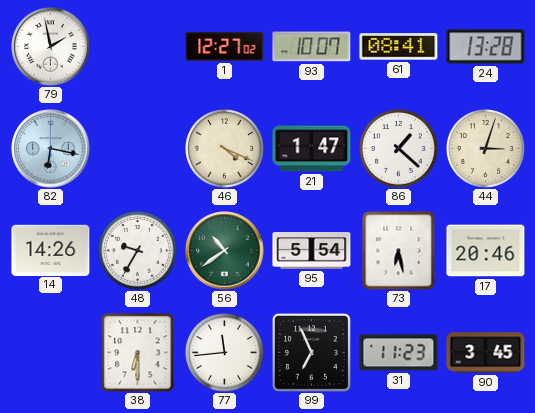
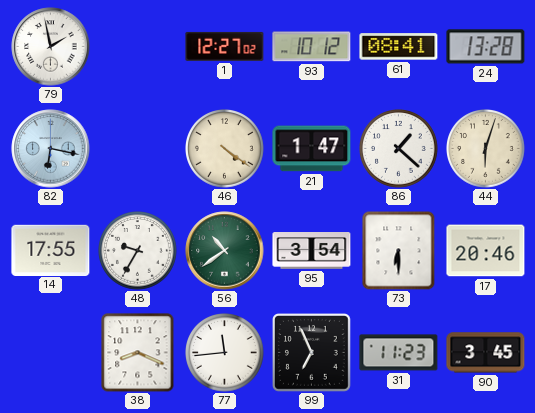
93: 10:07 -> 10:12 (312, 47)
46: 4:19 -> 4:21 (225, 149)
44: 3:03 -> 6:03 (486, 149)
14: 14:26 -> 17:55 (51, 250)
95: 5:54 -> 3:54 (312, 251)
73: 6:28 -> 6:30 (399, 251)
38: 6:30 -> 8:19 (138, 353)
